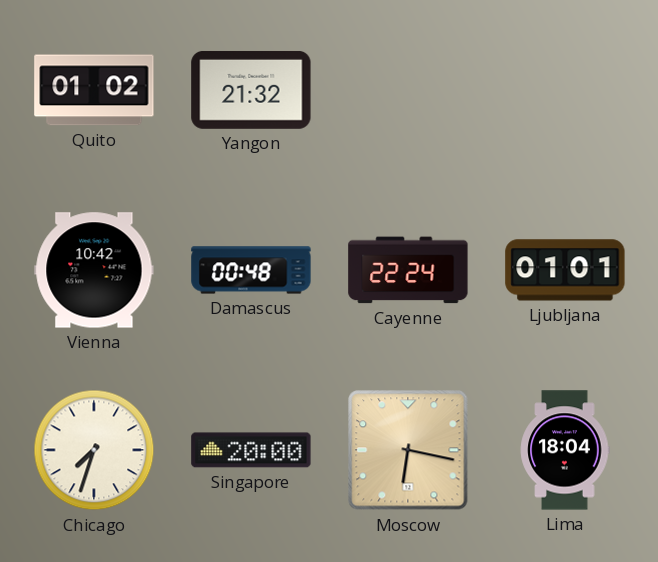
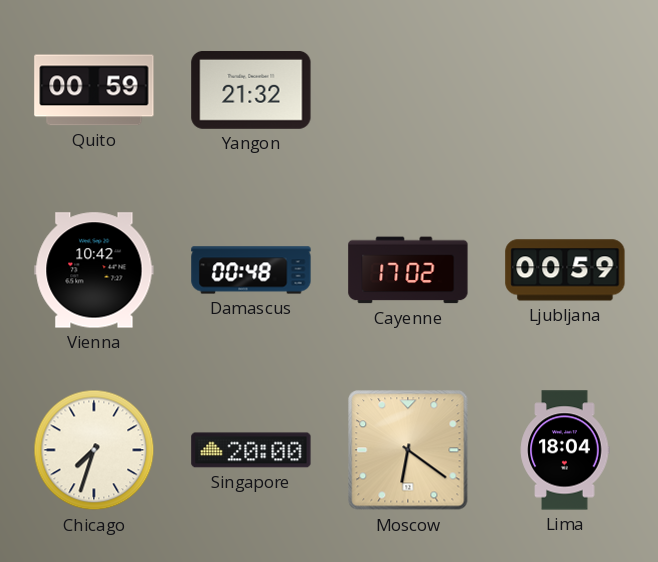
Quito: 01:02 -> 00:59 (94, 90)
Cayenne: 22:24 -> 17:02 (408, 270)
Ljubljana: 01:01 -> 00:59 (565, 270)
Moscow: 6:17 -> 6:21 (408, 450)
